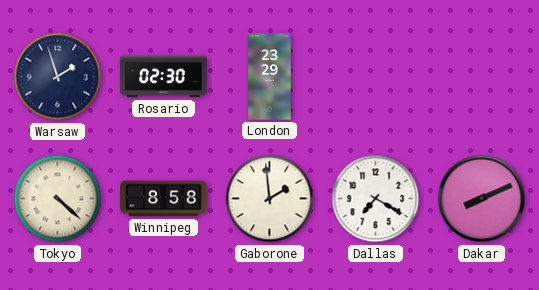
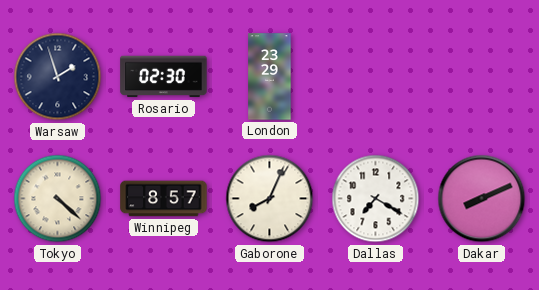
Winnipeg: 8:58 -> 8:57 (164, 199)
Gaborone: 1:59 -> 8:04 (270, 199)
